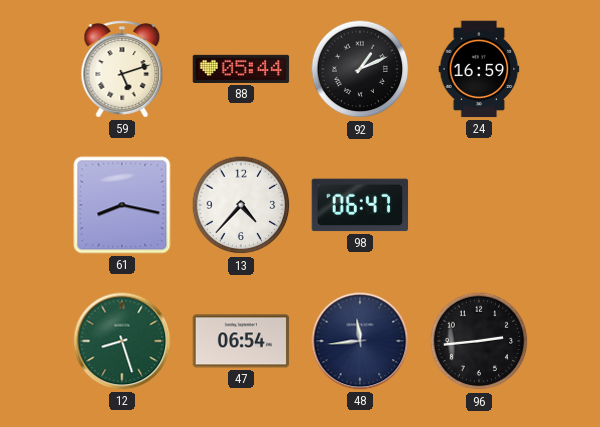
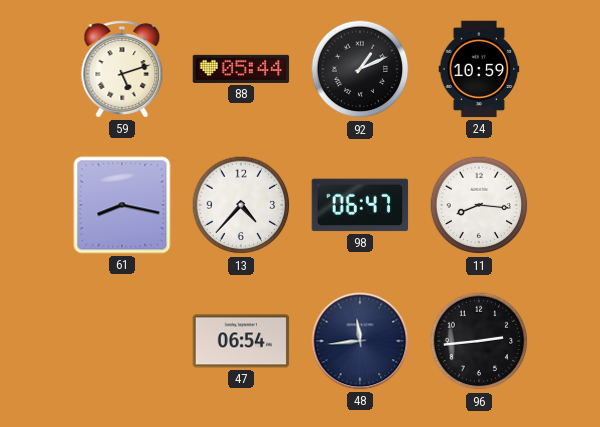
24: 16:59 -> 10:59 (479, 69)
11: none -> 8:16 (479, 205)
12: 8:27 -> none (122, 341)
